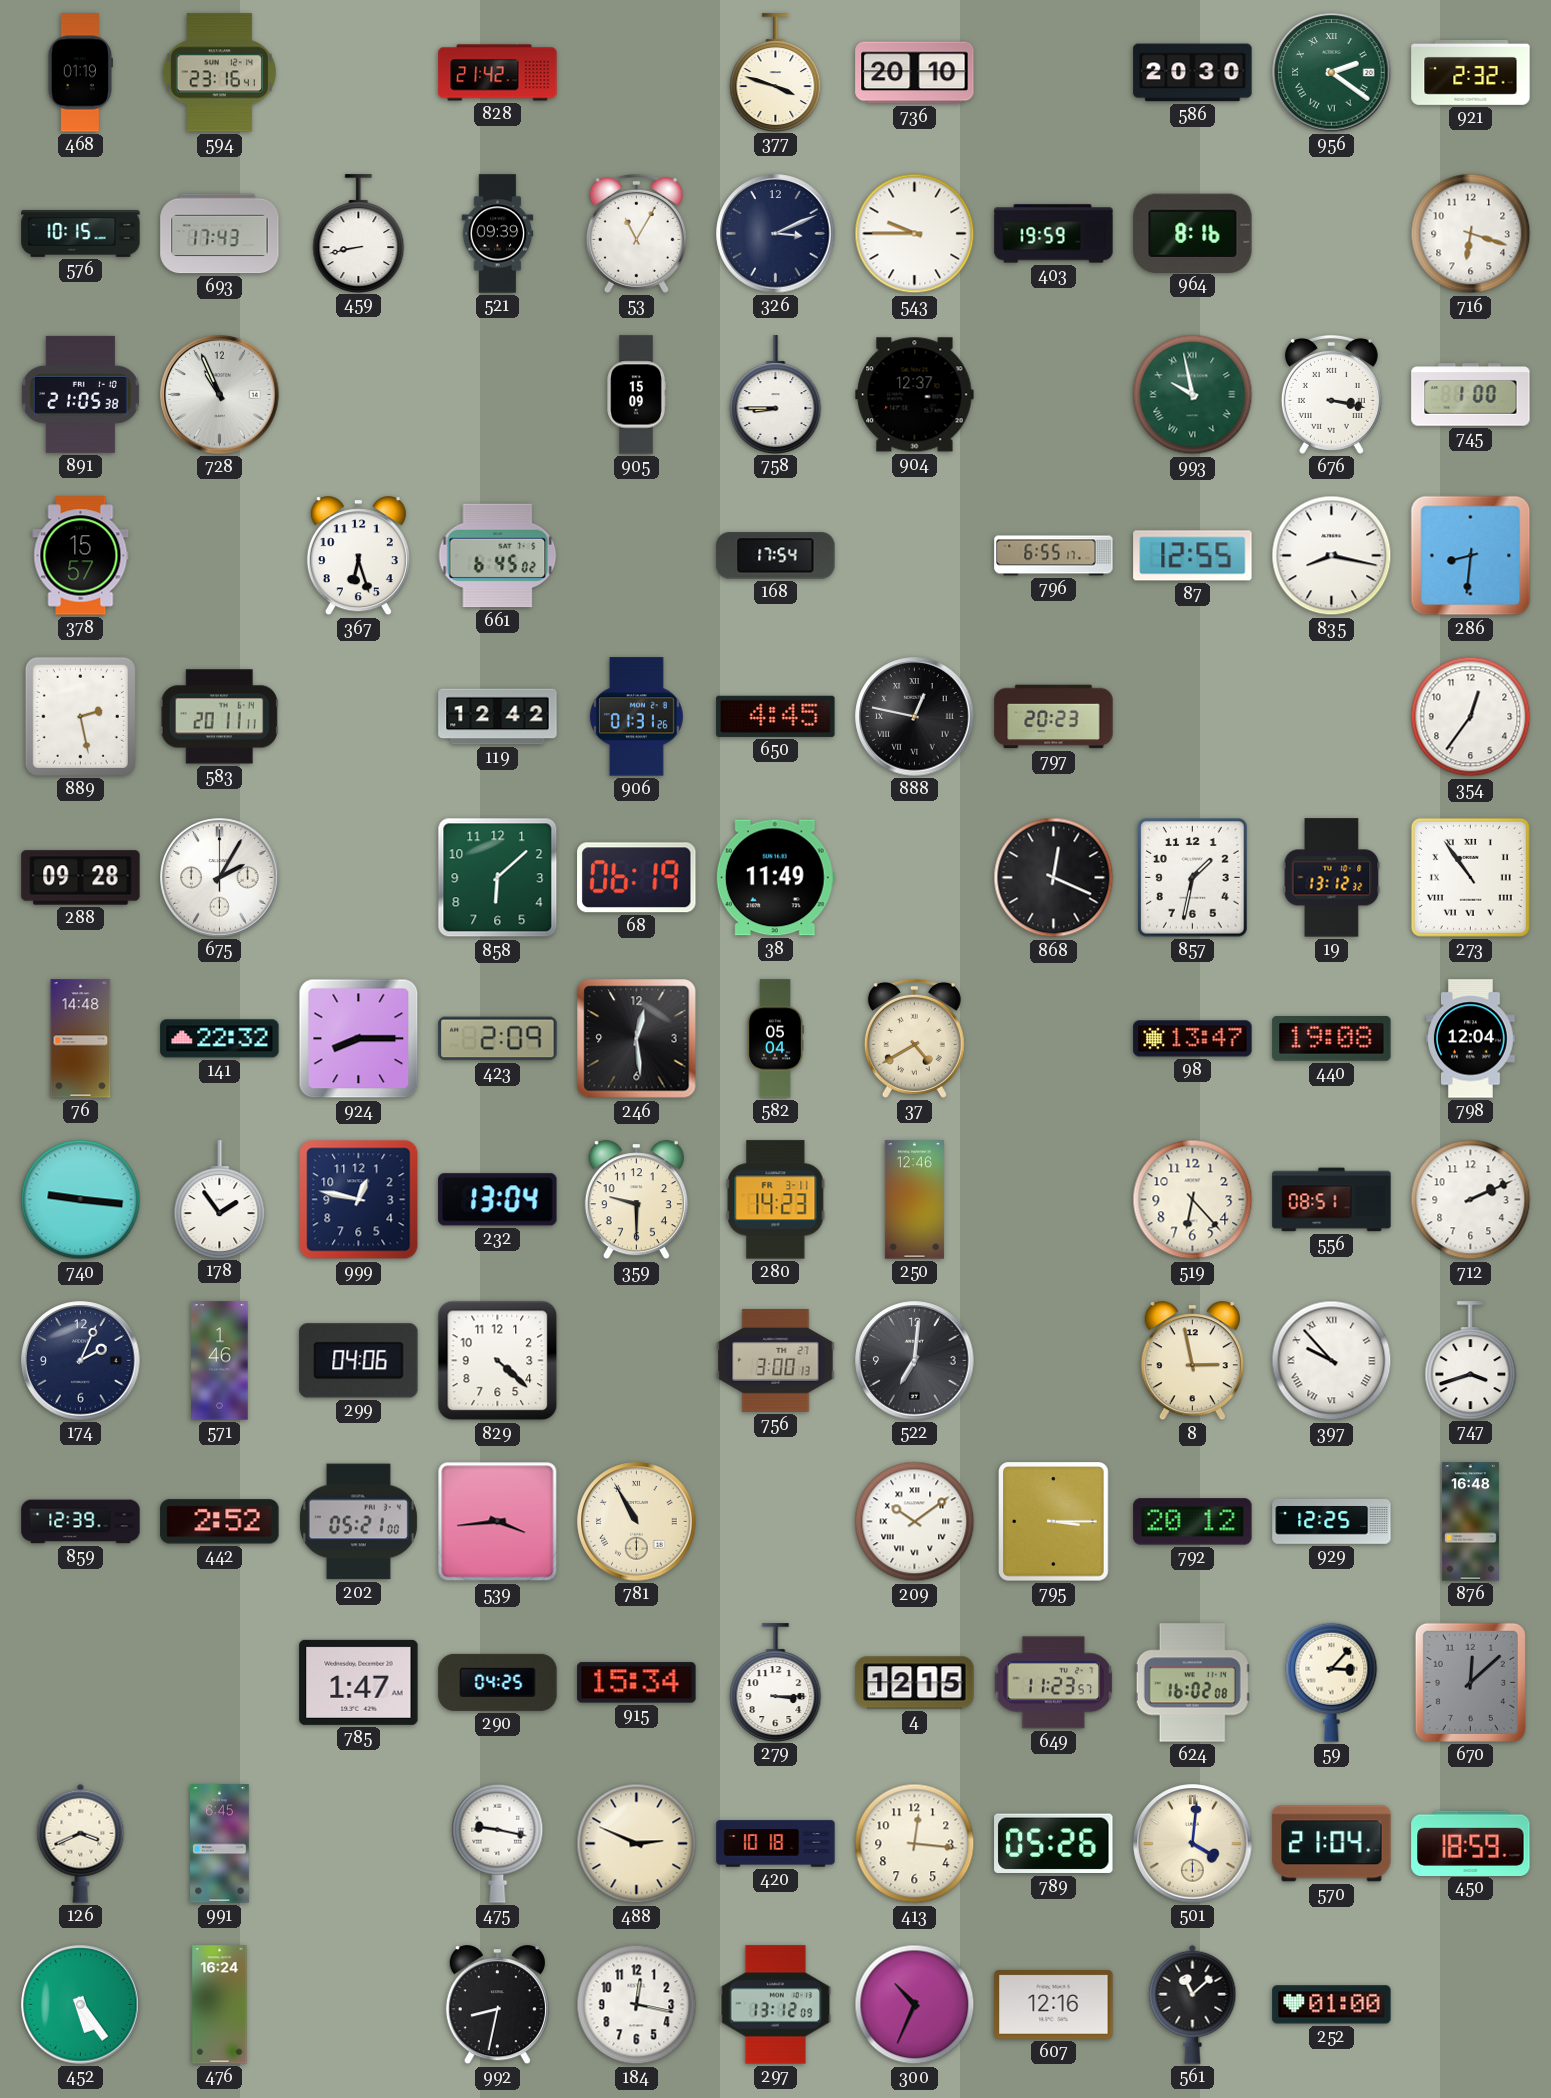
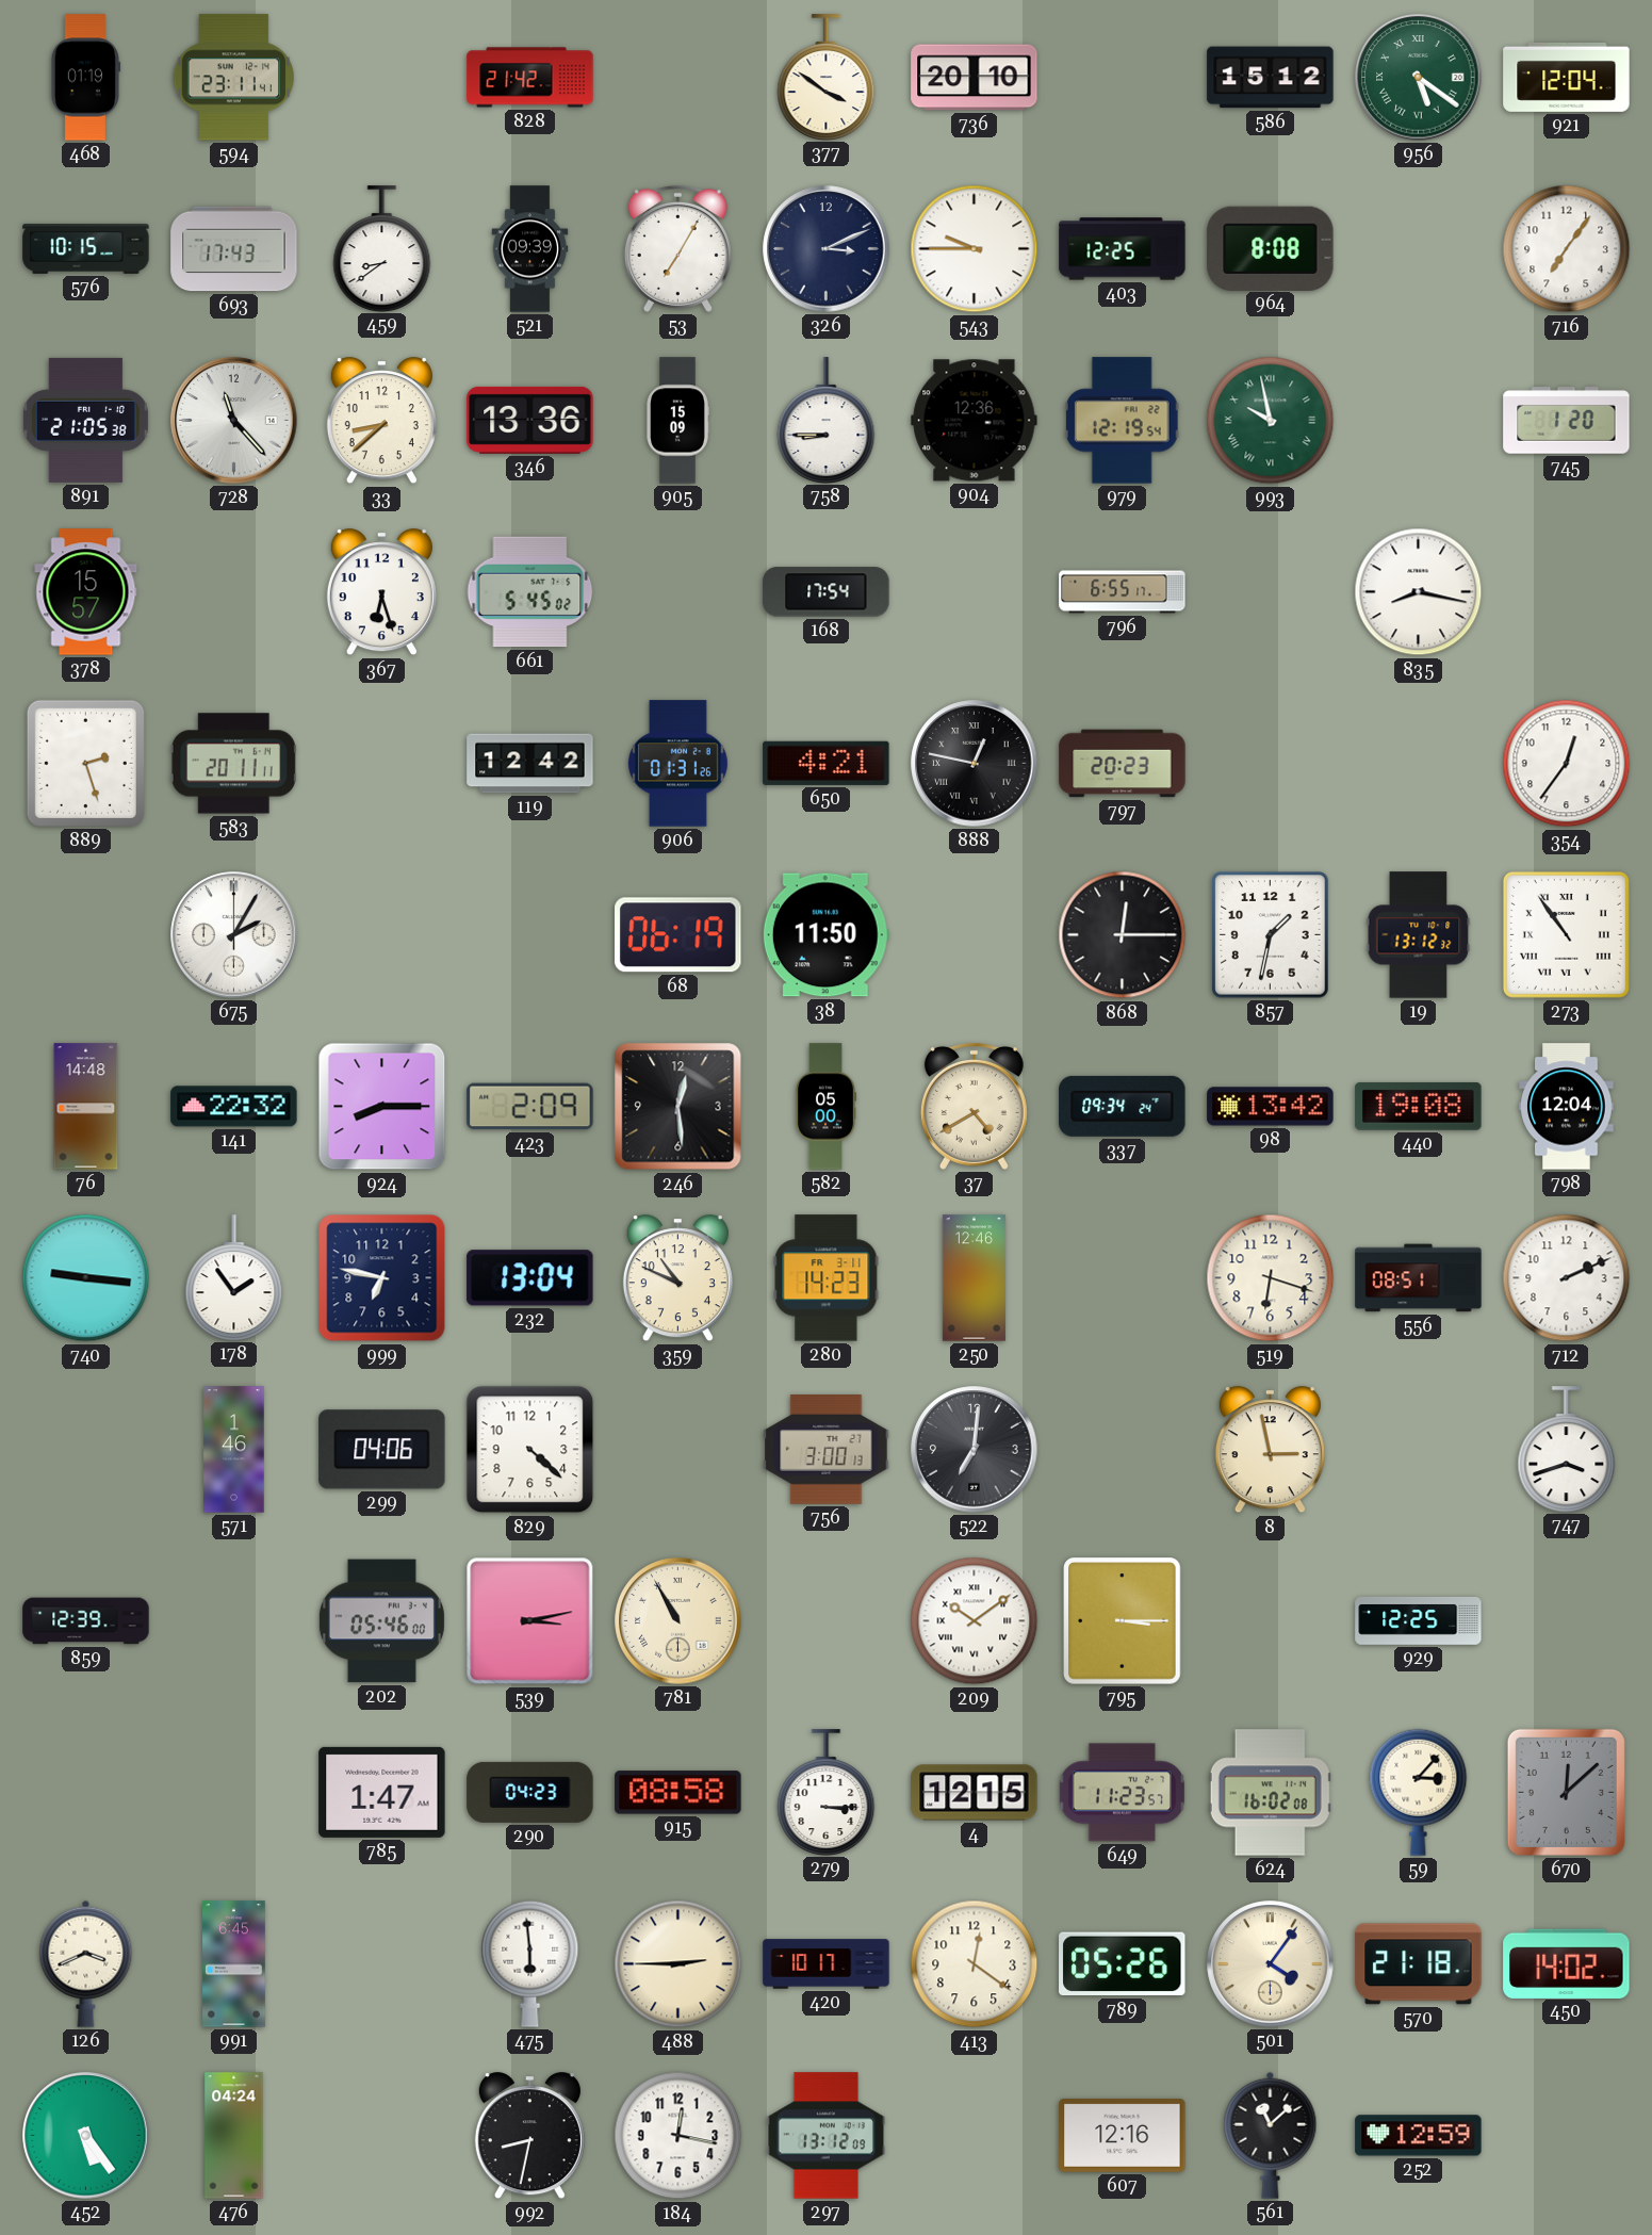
594: 23:16 -> 23:11 (233, 78)
377: 3:48 -> 3:51 (827, 77)
586: 20:30 -> 15:12 (1271, 78)
956: 2:21 -> 5:21 (1419, 78)
921: 2:32 -> 12:04 (1567, 78)
459: 8:43 -> 8:39 (382, 248)
53: 11:05 -> 7:05 (677, 248)
403: 19:59 -> 12:25 (1123, 249)
964: 8:16 -> 8:08 (1271, 248)
716: 6:18 -> 7:06 (1567, 249)
728: 10:56 -> 11:23 (234, 421)
33: none -> 8:38 (381, 421)
346: none -> 13:36 (530, 420)
904: 12:37 -> 12:36 (975, 421)
979: none -> 12:19 (1122, 421)
676: 3:17 -> none (1331, 394)
745: 1:00 -> 1:20 (1567, 421)
661: 6:45 -> 5:45 (530, 592)
87: 12:55 -> none (1193, 556)
286: 8:31 -> none (1471, 556)
889: 2:28 -> 2:27 (85, 763)
650: 4:45 -> 4:21 (827, 763)
288: 09:28 -> none (81, 878)
858: 6:08 -> none (498, 878)
38: 11:49 -> 11:50 (825, 935)
868: 12:19 -> 12:15 (1123, 935)
582: 05:04 -> 05:00 (825, 1107)
337: none -> 09:34 (1123, 1106)
98: 13:47 -> 13:42 (1271, 1107)
999: 12:47 -> 6:47 (382, 1278)
359: 9:30 -> 10:49 (677, 1278)
519: 6:23 -> 6:18 (1271, 1278)
174: 2:04 -> none (81, 1361)
397: 9:53 -> none (1332, 1361)
442: 2:52 -> none (220, 1522)
202: 05:21 -> 05:46 (381, 1621)
539: 3:44 -> 3:13 (530, 1621)
792: 20:12 -> none (1193, 1522)
876: 16:48 -> none (1470, 1522)
290: 04:25 -> 04:23 (530, 1792)
915: 15:34 -> 08:58 (678, 1793)
475: 9:17 -> 5:59 (530, 1963)
488: 2:49 -> 2:45 (678, 1964)
420: 10:18 -> 10:17 (827, 1964)
413: 12:16 -> 12:21 (975, 1964)
501: 4:01 -> 4:06 (1271, 1964)
570: 21:04 -> 21:18 (1419, 1964)
450: 18:59 -> 14:02 (1567, 1963)
476: 16:24 -> 04:24 (234, 2136)
300: 10:34 -> none (915, 2005)
252: 01:00 -> 12:59 (1419, 2136)
